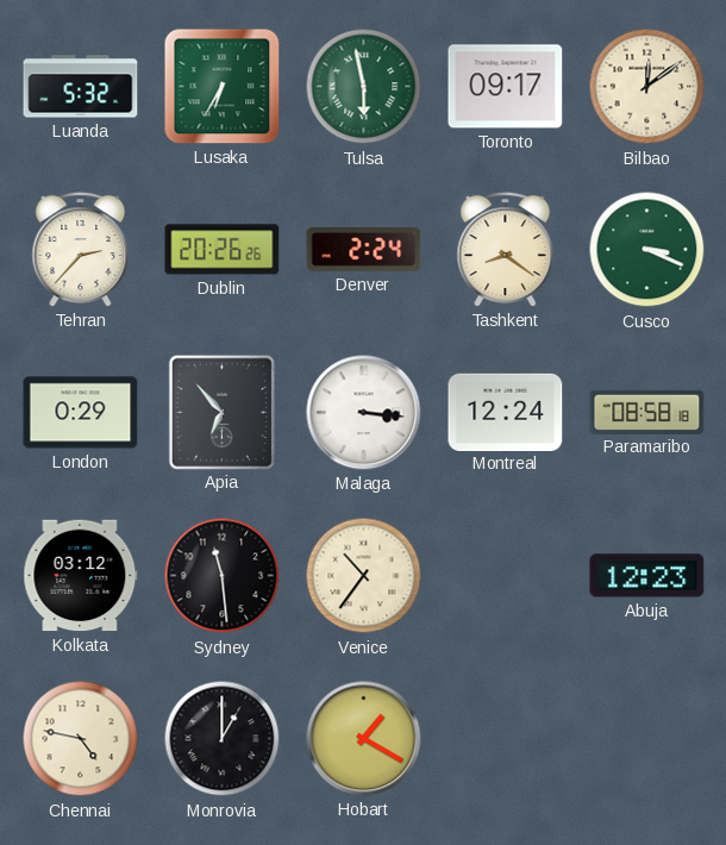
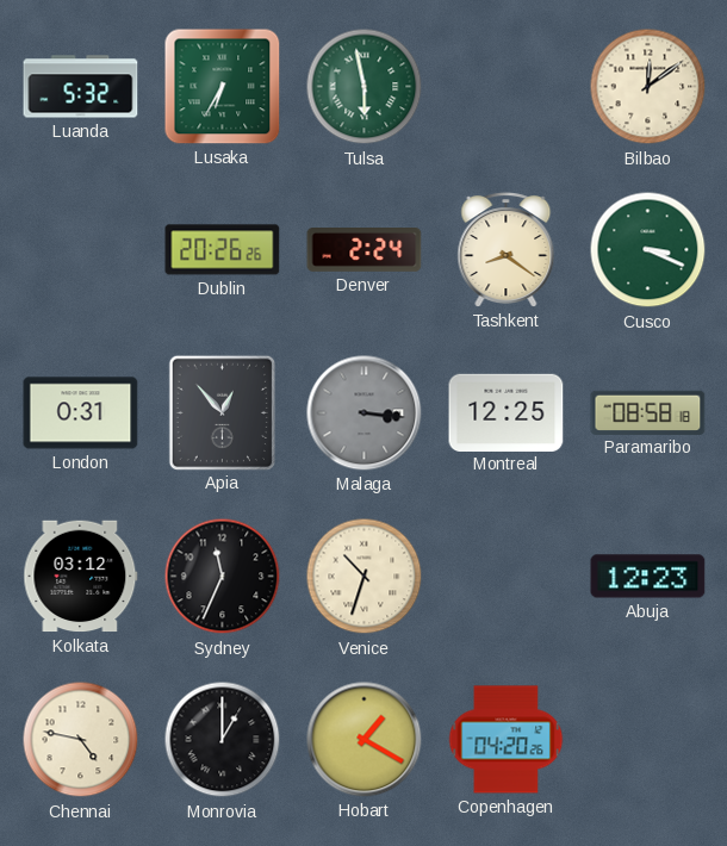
Toronto: 09:17 -> none (506, 87)
Tehran: 2:37 -> none (81, 250)
London: 0:29 -> 0:31 (81, 413)
Apia: 6:53 -> 12:53 (222, 412)
Malaga dial: white -> grey (365, 413)
Montreal: 12:24 -> 12:25 (507, 412)
Sydney: 11:29 -> 11:34 (223, 577)
Venice: 10:36 -> 10:33 (365, 577)
Copenhagen: none -> 04:20 (507, 740)
